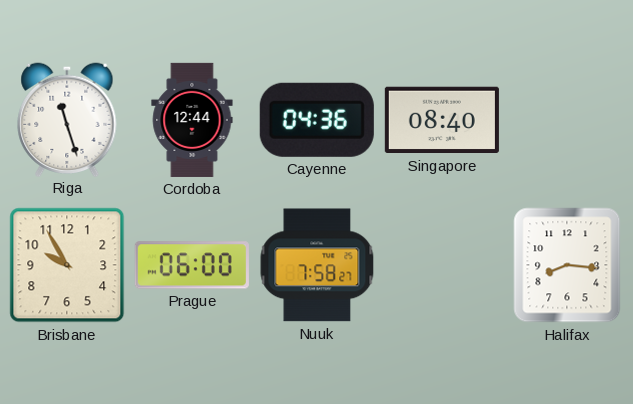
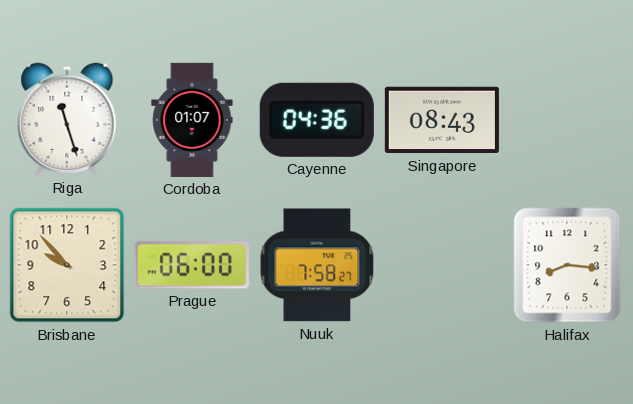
Cordoba: 12:44 -> 01:07 (192, 120)
Singapore: 08:40 -> 08:43 (442, 120)
Brisbane: 9:55 -> 9:53 (67, 265)
